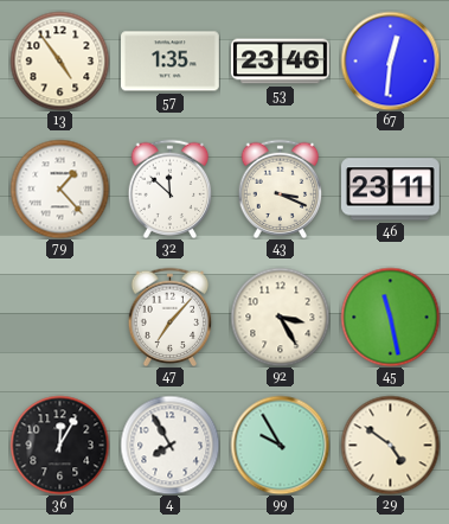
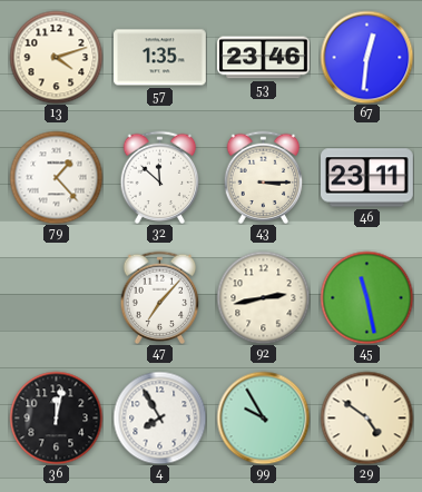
13: 4:54 -> 4:12 (56, 57)
43: 3:19 -> 3:15 (264, 177)
92: 3:25 -> 2:43 (263, 297)
36: 12:05 -> 12:02 (56, 417)
